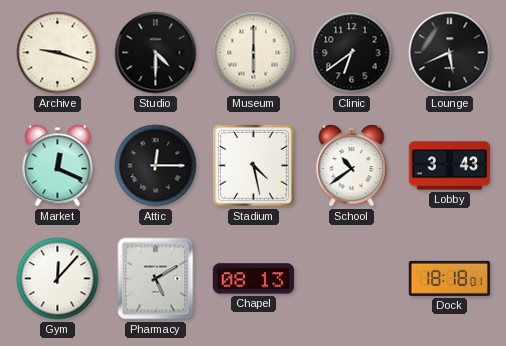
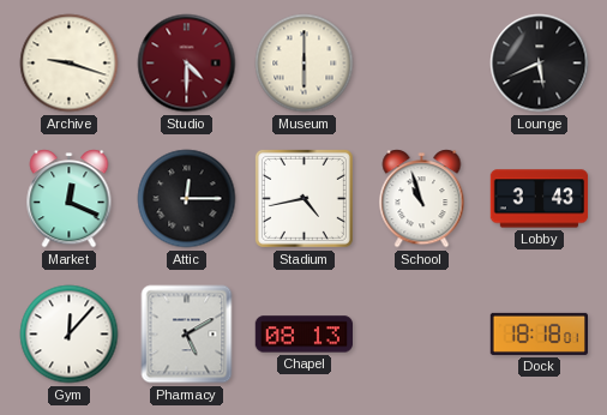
Studio dial: black -> burgundy (187, 64)
Clinic: 6:39 -> none (352, 53)
Stadium: 4:28 -> 4:43 (303, 198)
School: 10:39 -> 10:57 (422, 199)
